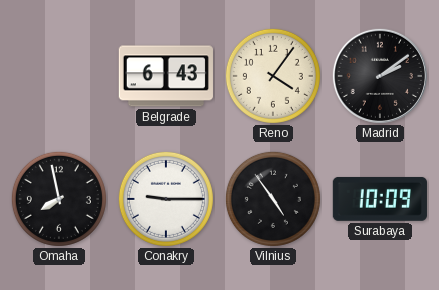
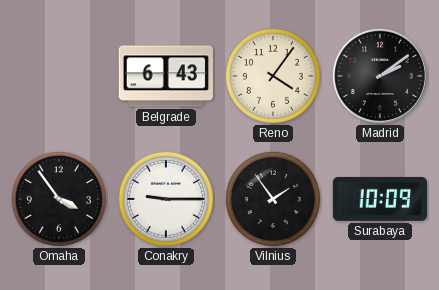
Omaha: 7:58 -> 3:54 (59, 199)
Vilnius: 4:54 -> 1:54 (273, 199)
